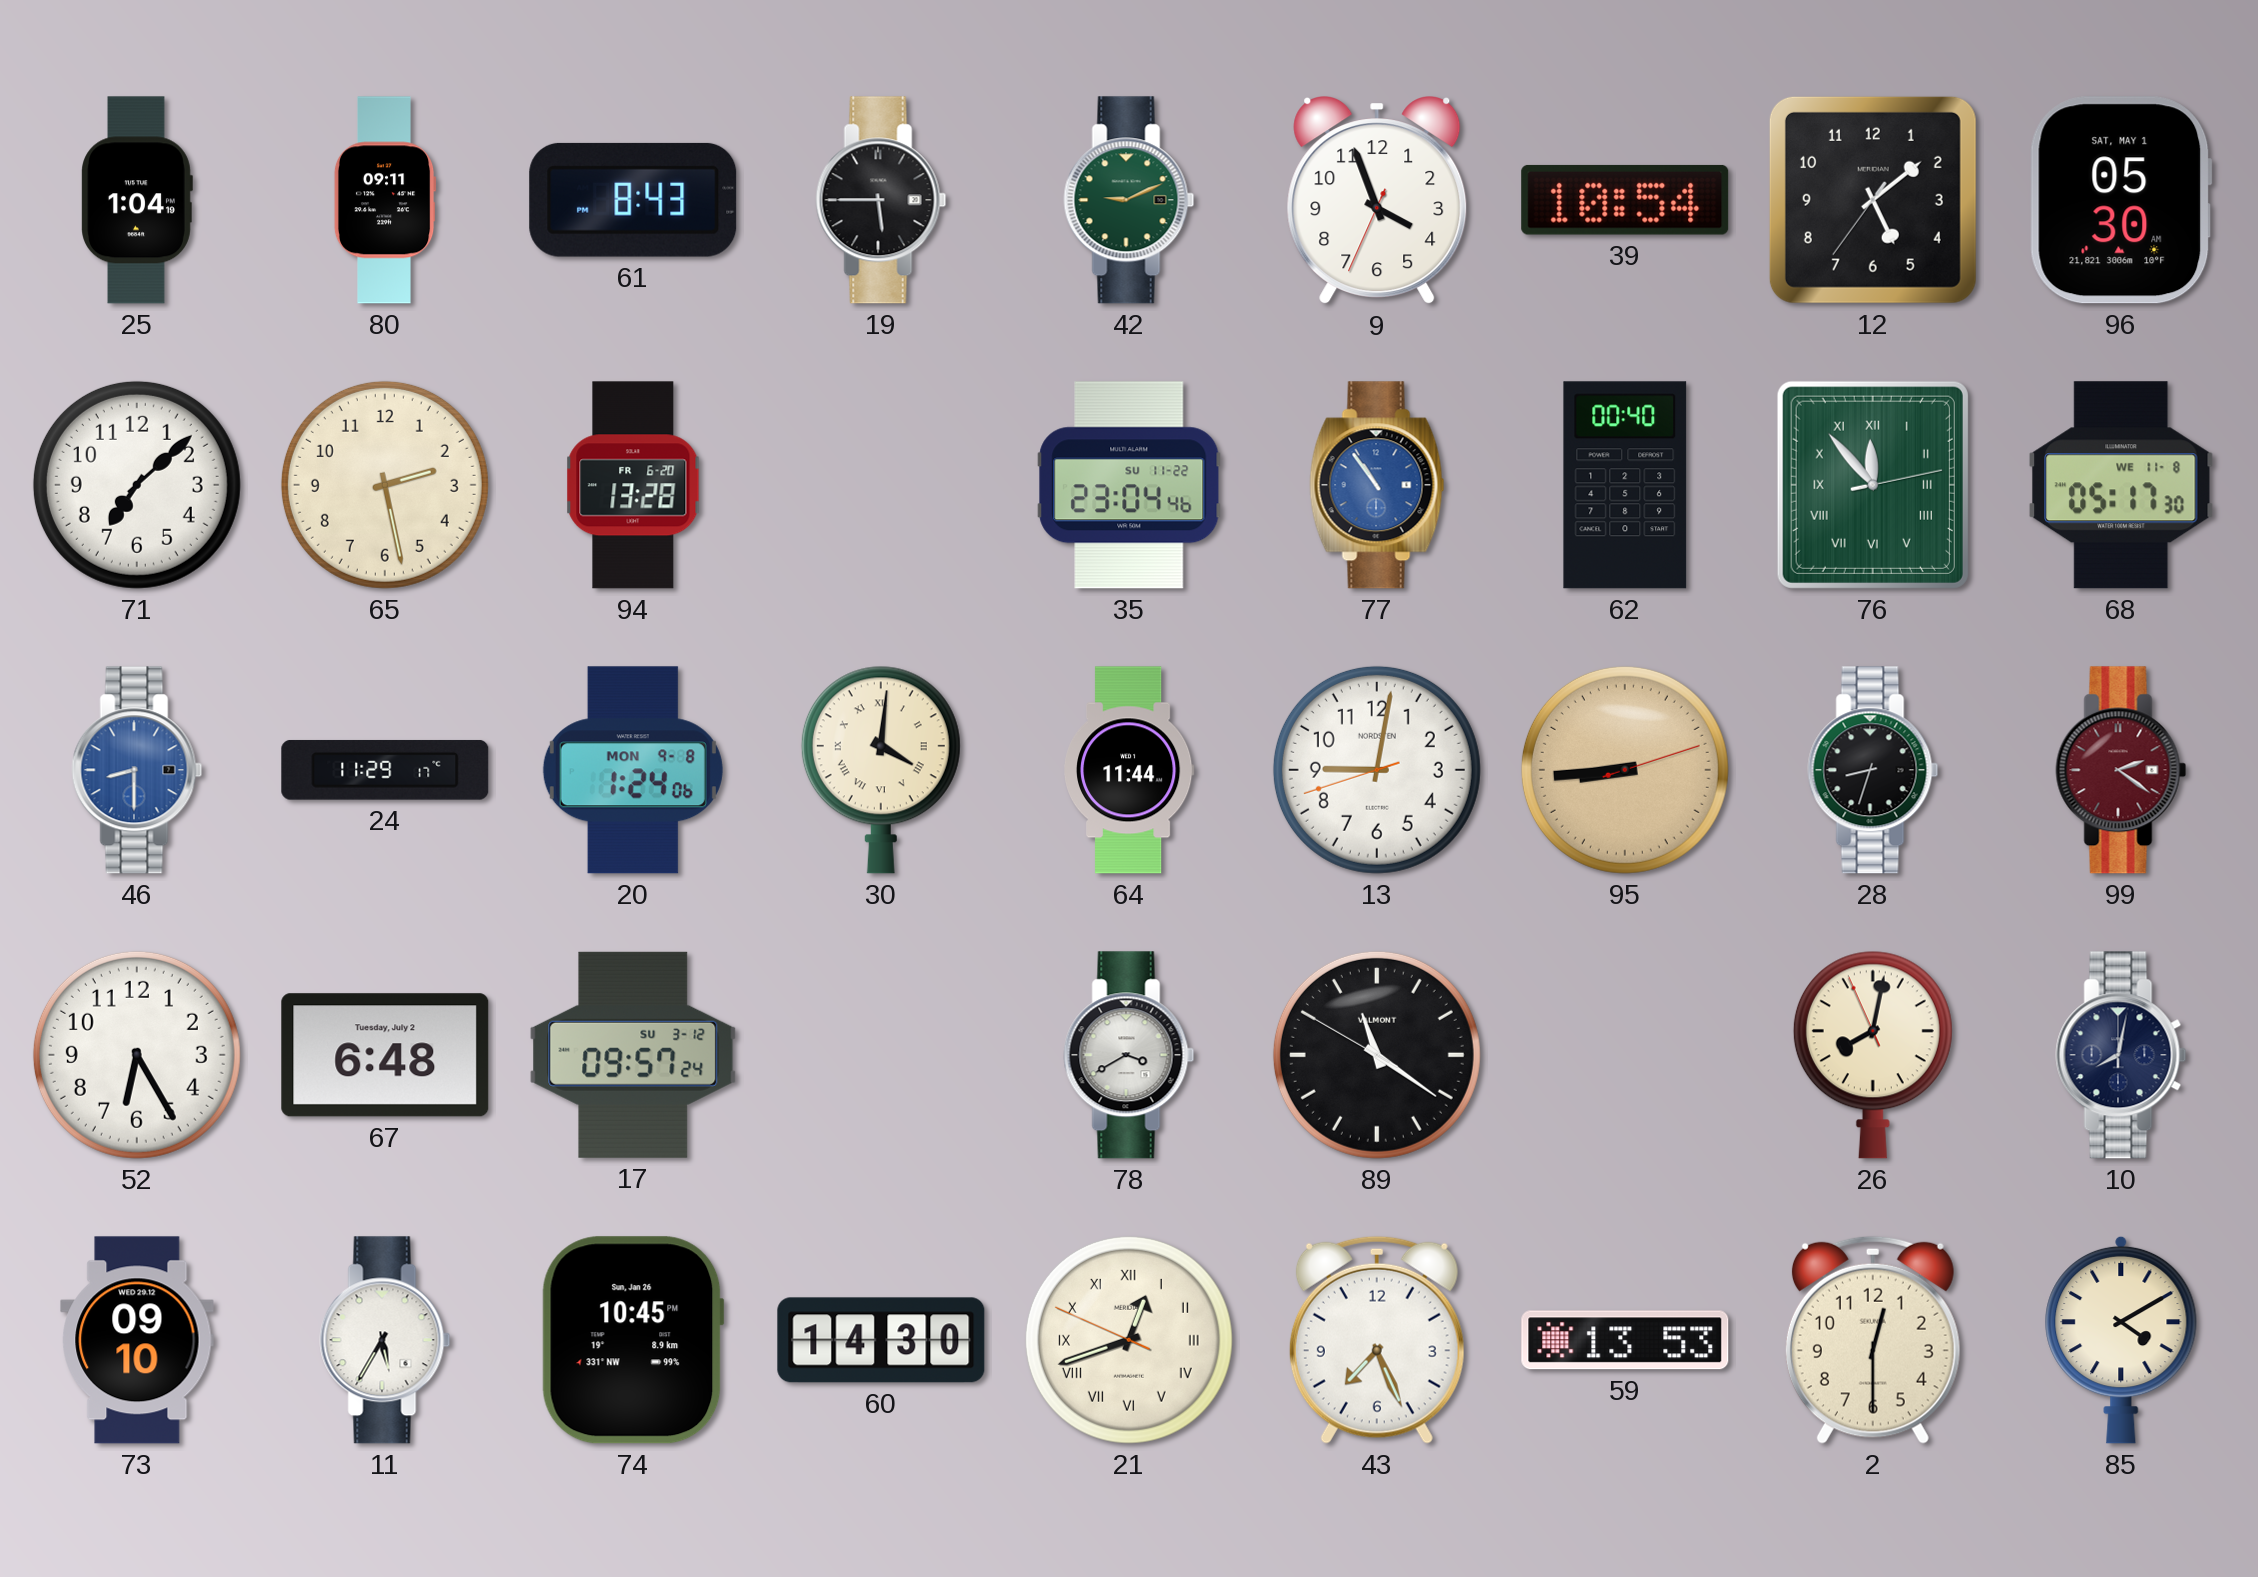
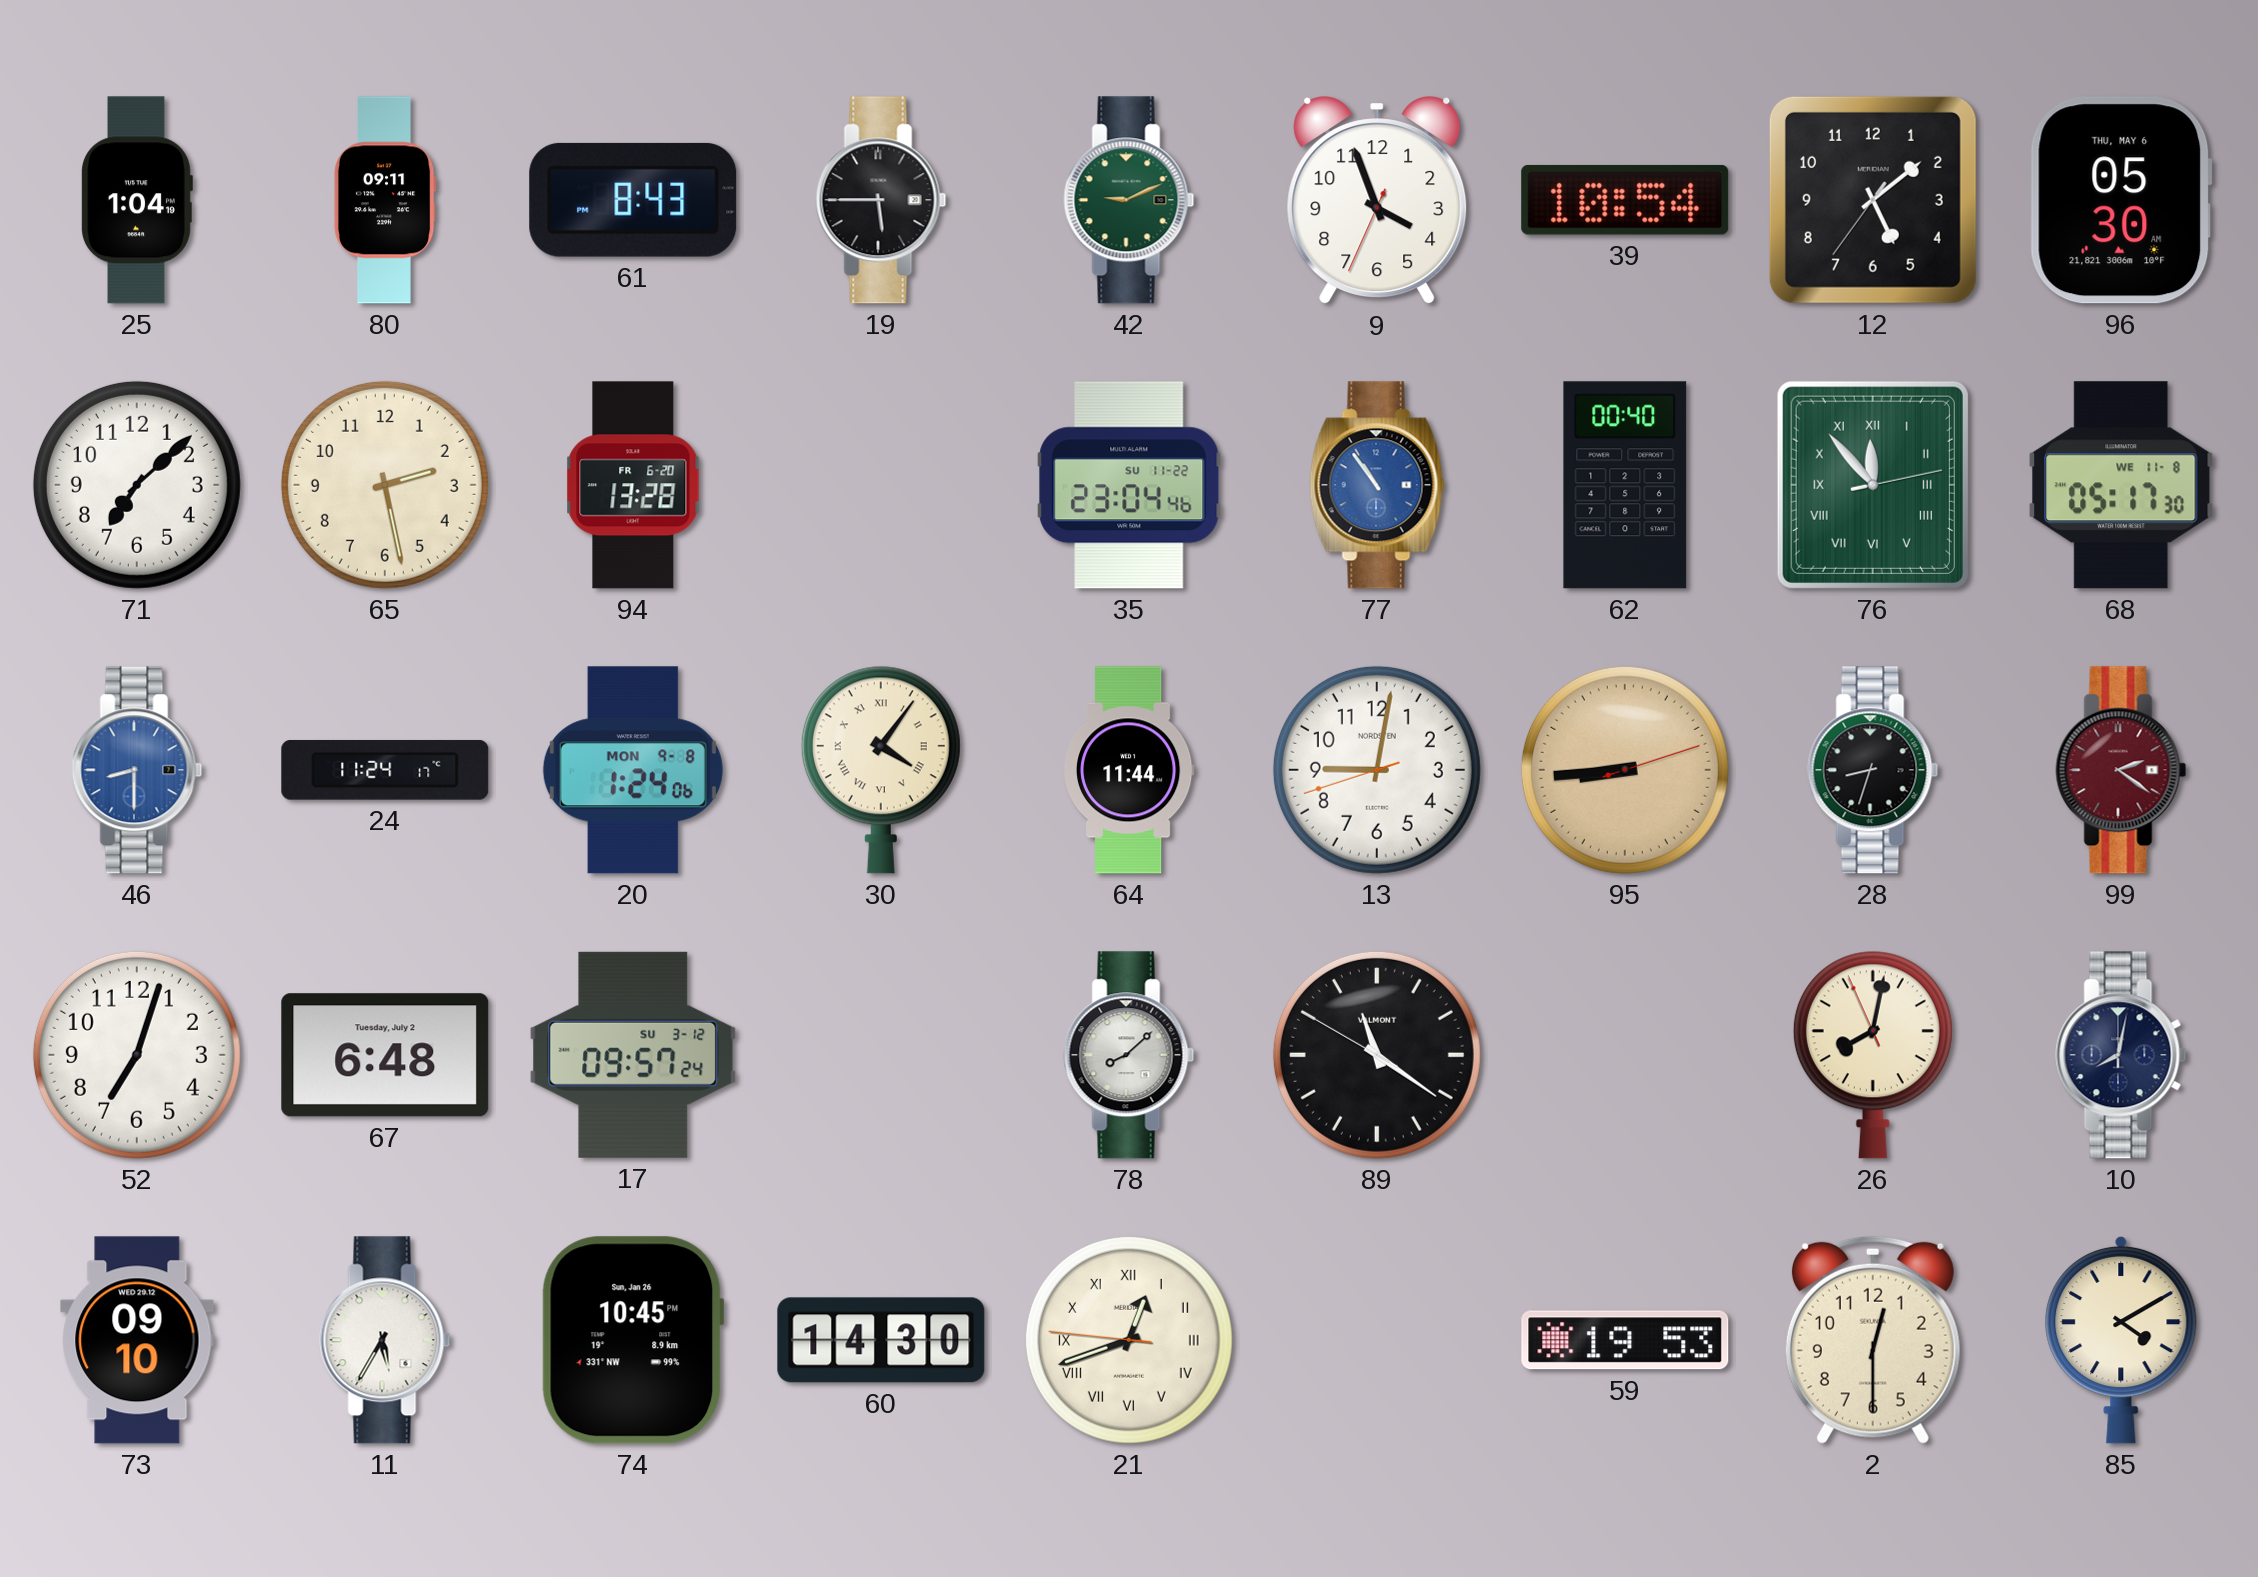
96 date: SAT, MAY 1 -> THU, MAY 6 (2121, 200)
24: 11:29 -> 11:24 (385, 770)
30: 4:01 -> 4:06 (881, 770)
52: 6:25 -> 7:03 (137, 1055)
78: 3:40 -> 8:08 (1129, 1055)
21: 12:41:49 -> 12:41:46 (1129, 1340)
43: 7:26 -> none (1377, 1340)
59: 13:53 -> 19:53 (1625, 1340)
